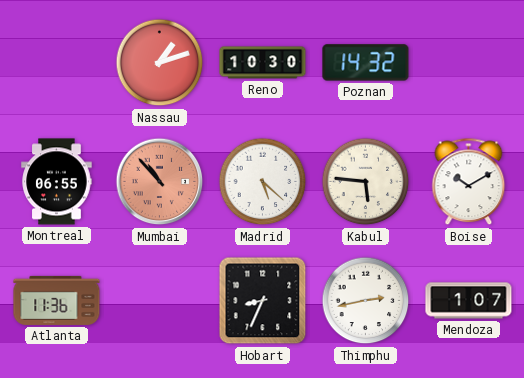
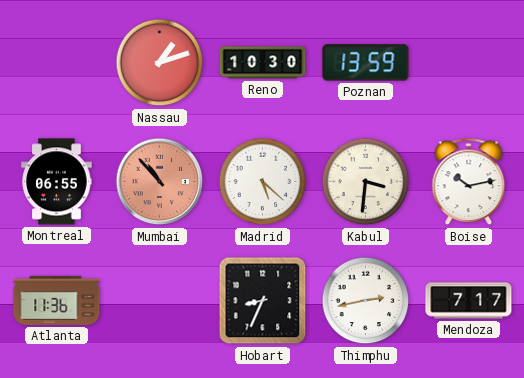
Poznan: 14:32 -> 13:59 (366, 63)
Kabul: 5:46 -> 3:31 (366, 182)
Boise: 10:10 -> 10:13 (469, 182)
Mendoza: 1:07 -> 7:17 (469, 301)
